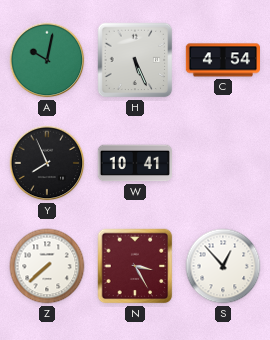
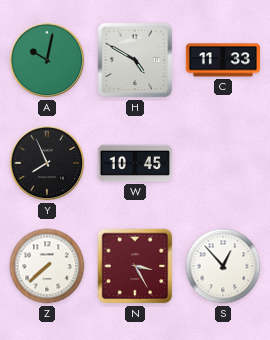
H: 5:26 -> 4:50 (135, 60)
C: 4:54 -> 11:33 (222, 60)
W: 10:41 -> 10:45 (134, 163)
